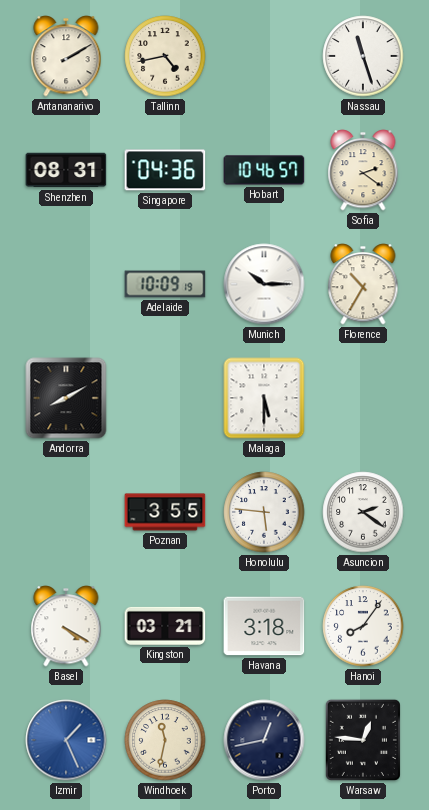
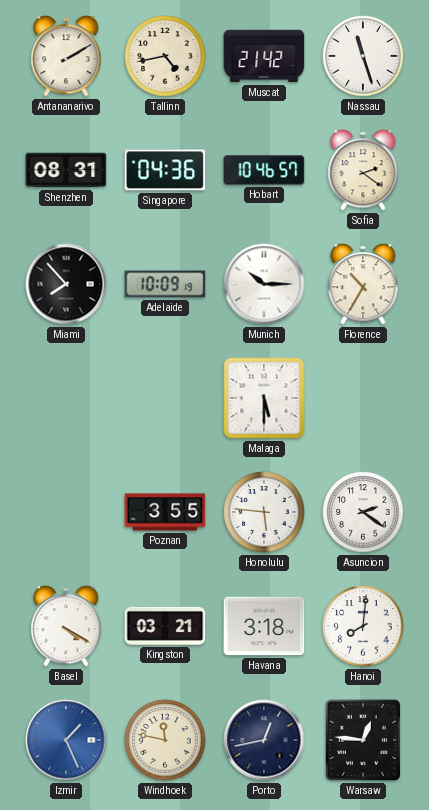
Muscat: none -> 21:42 (264, 56)
Miami: none -> 7:53 (66, 284)
Andorra: 8:10 -> none (66, 398)
Hanoi: 8:06 -> 8:01 (363, 626)
Windhoek: 11:32 -> 11:47 (165, 740)
